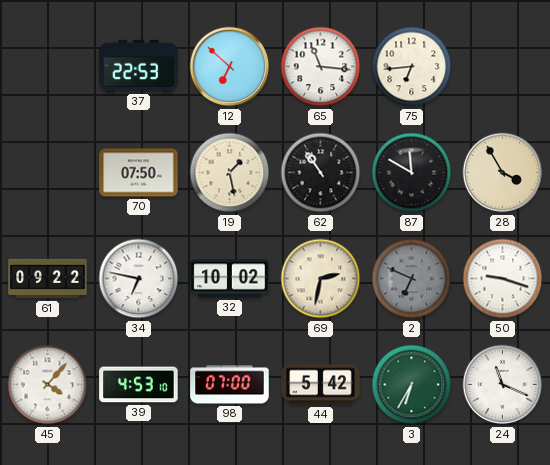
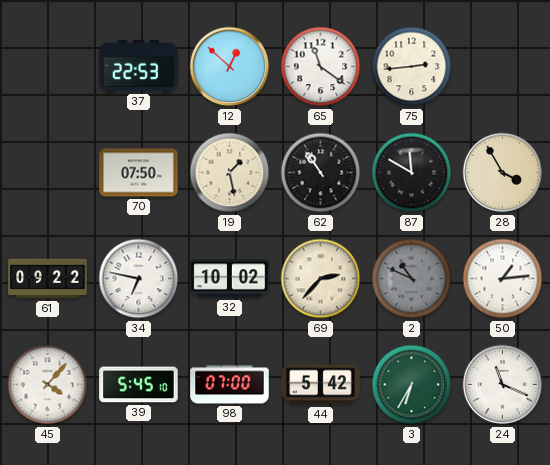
12: 6:52 -> 12:52 (230, 67)
65: 11:16 -> 11:21 (321, 67)
75: 6:44 -> 2:44 (412, 67)
69: 2:32 -> 2:37 (321, 279)
2: 6:49 -> 10:49 (412, 279)
50: 9:18 -> 1:14 (503, 279)
39: 4:53 -> 5:45 (139, 385)
